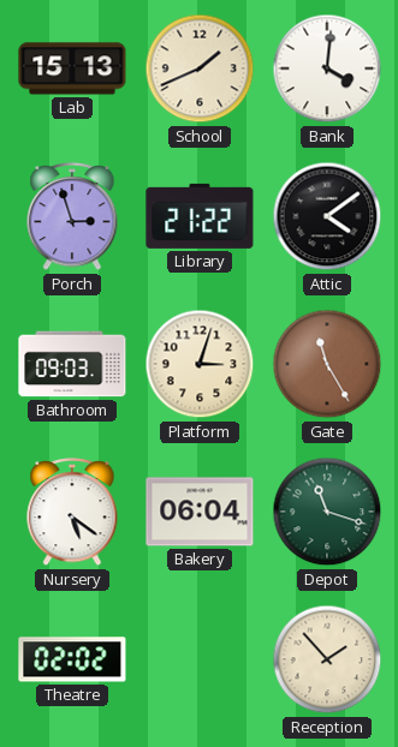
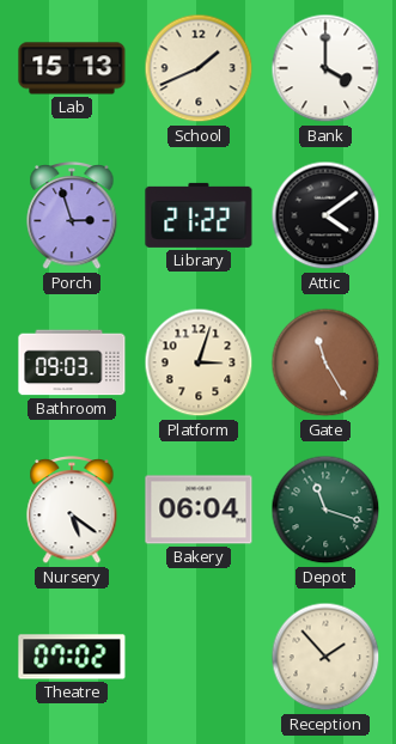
Bank: 4:01 -> 4:00 (325, 68)
Theatre: 02:02 -> 07:02 (72, 657)
